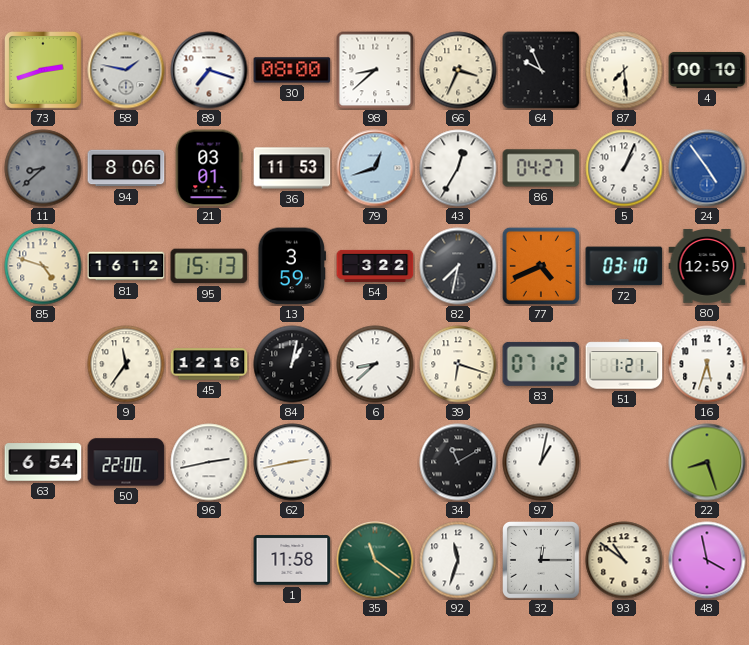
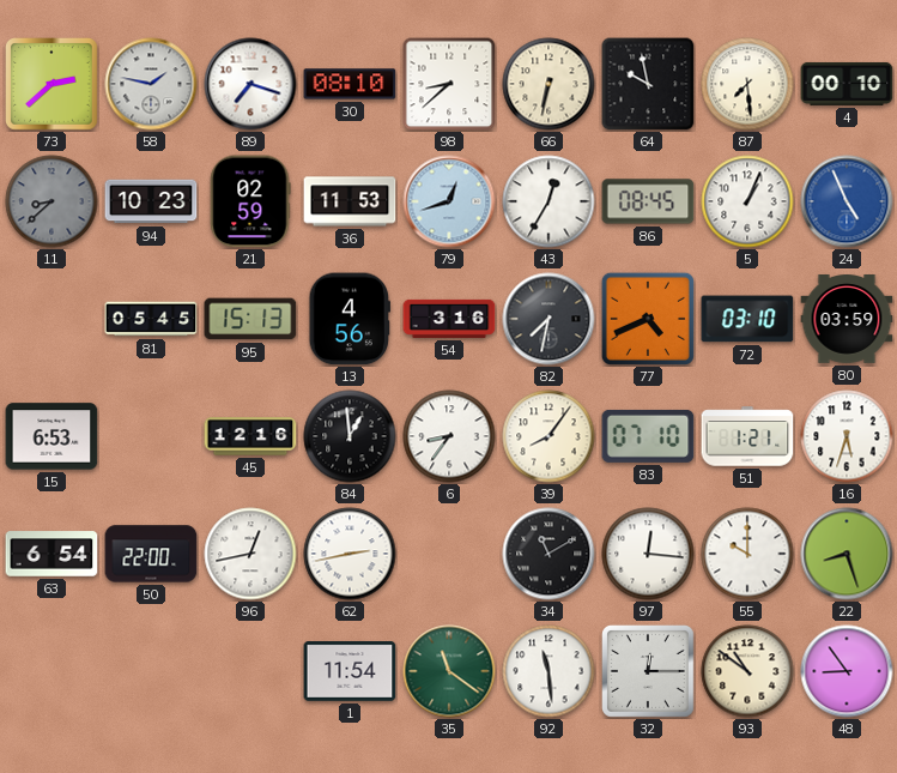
73: 2:42 -> 2:38 (53, 85)
30: 08:00 -> 08:10 (350, 84)
66: 3:34 -> 6:32 (548, 84)
64: 9:56 -> 9:58 (648, 84)
94: 8:06 -> 10:23 (151, 201)
21: 03:01 -> 02:59 (250, 201)
86: 04:27 -> 08:45 (648, 201)
24: 4:54 -> 4:56 (847, 201)
85: 4:48 -> none (43, 266)
81: 16:12 -> 05:45 (151, 319)
13: 3:59 -> 4:56 (349, 319)
54: 3:22 -> 3:16 (449, 319)
80: 12:59 -> 03:59 (847, 320)
15: none -> 6:53 (51, 436)
9: 11:36 -> none (126, 364)
84: 1:02 -> 12:59 (350, 436)
6: 8:38 -> 8:36 (449, 436)
39: 6:18 -> 8:06 (548, 436)
83: 07:12 -> 07:10 (648, 436)
96: 2:43 -> 12:43 (250, 554)
97: 1:02 -> 12:16 (648, 554)
55: none -> 10:00 (747, 554)
1: 11:58 -> 11:54 (350, 671)
92: 11:33 -> 11:29 (548, 671)
48: 3:58 -> 8:54 (847, 671)
